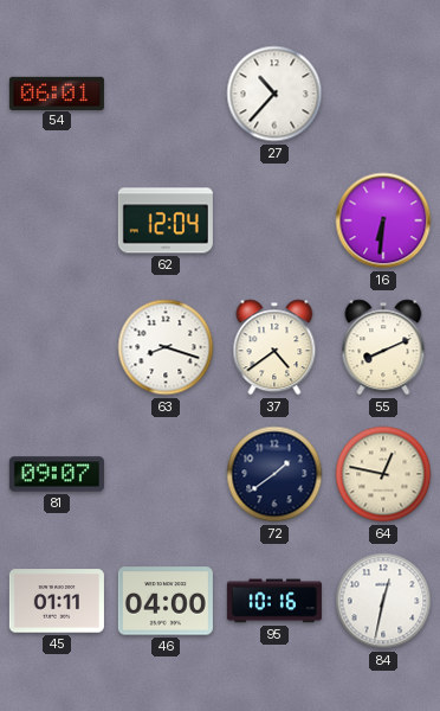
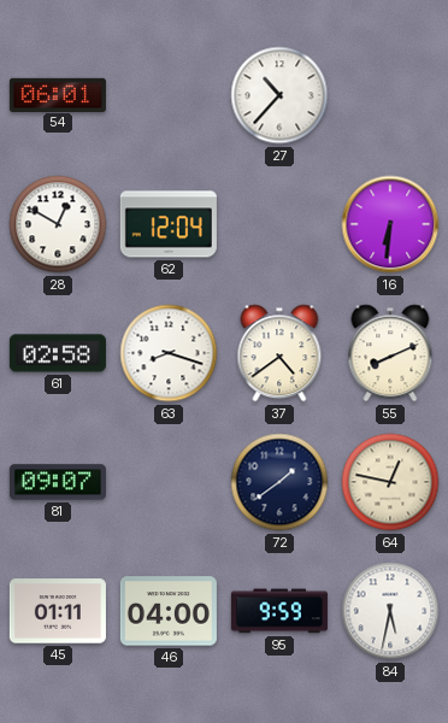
28: none -> 12:50 (58, 224)
61: none -> 02:58 (58, 353)
95: 10:16 -> 9:59 (279, 611)
84: 12:32 -> 5:32 (390, 611)
